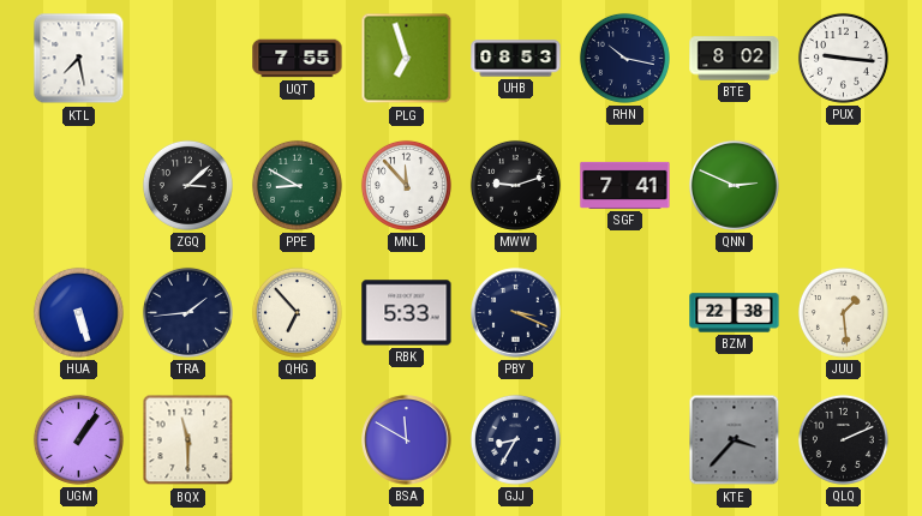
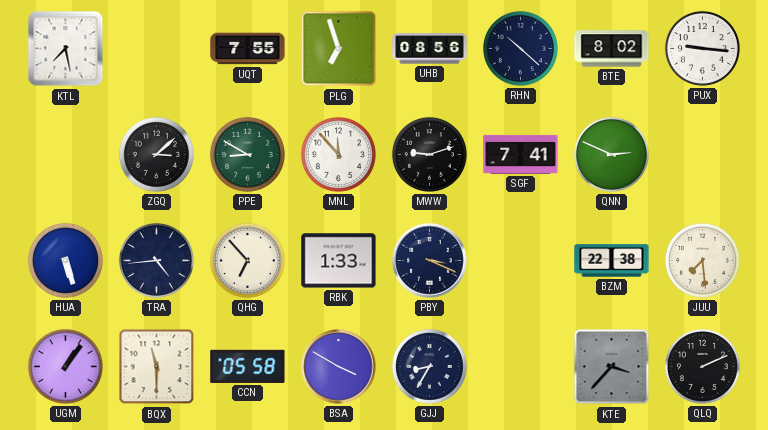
UHB: 08:53 -> 08:56 (430, 49)
RHN: 10:17 -> 10:22 (520, 48)
TRA: 1:44 -> 4:44 (156, 260)
RBK: 5:33 -> 1:33 (339, 261)
JUU: 1:29 -> 7:29 (702, 260)
CCN: none -> 05:58 (248, 366)
BSA: 11:50 -> 3:50 (339, 367)
